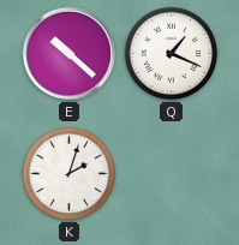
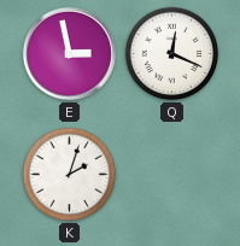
E: 10:22 -> 2:58 (69, 53)
Q: 1:19 -> 12:19 (172, 54)
